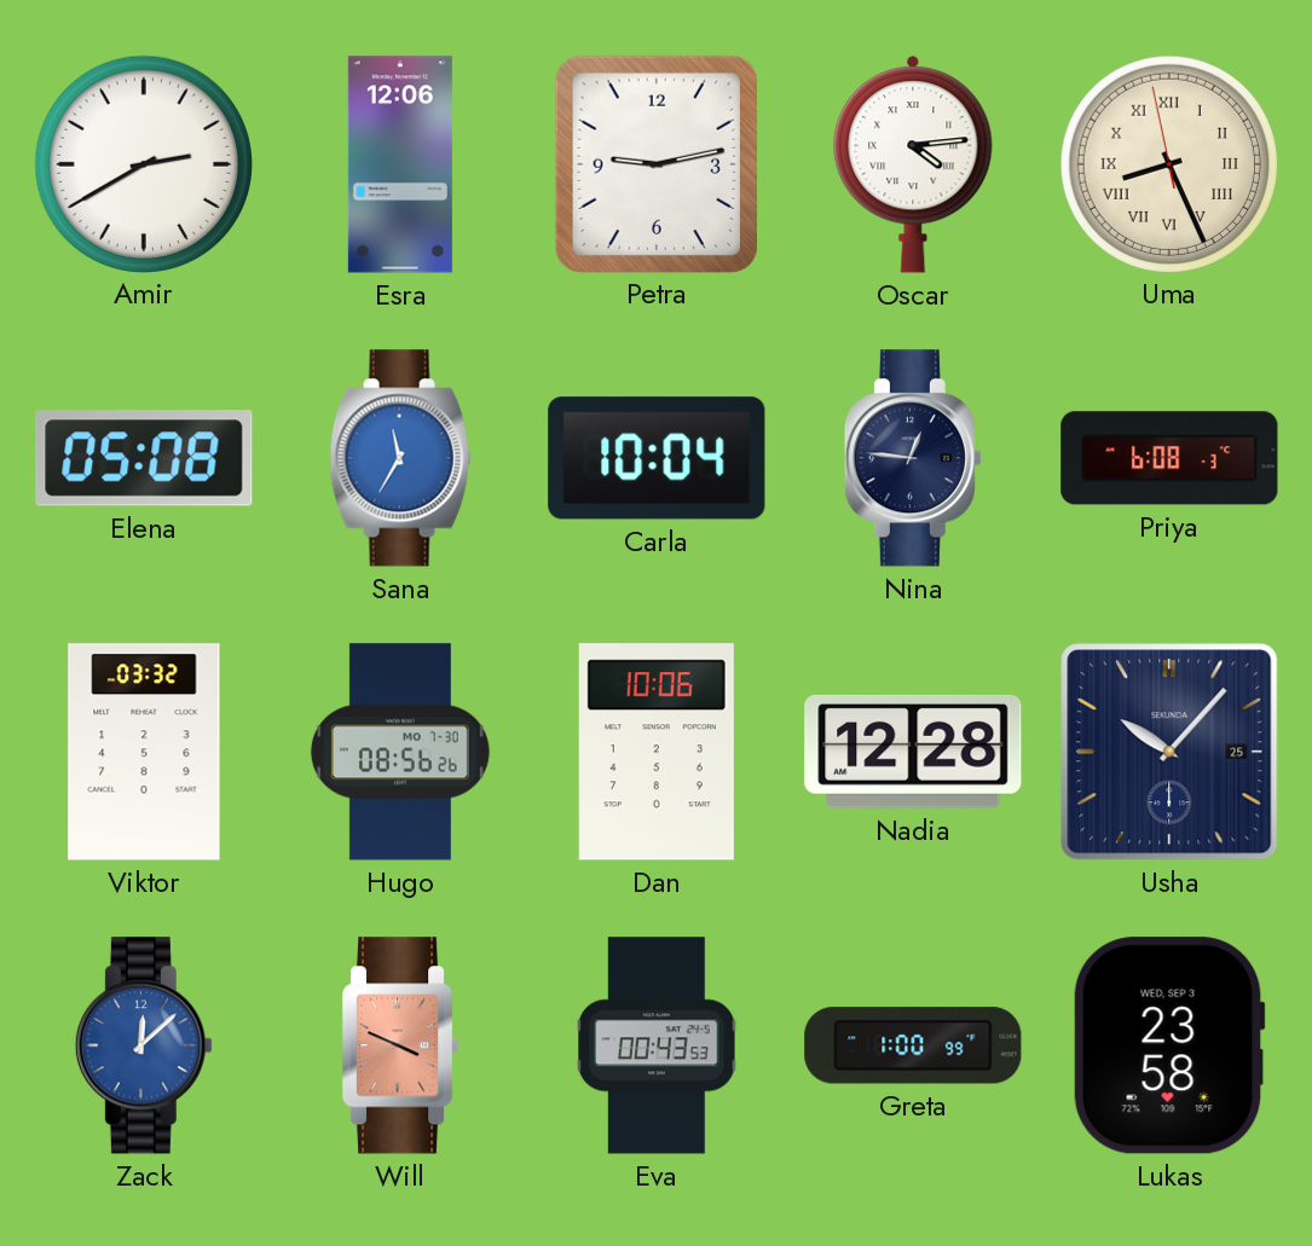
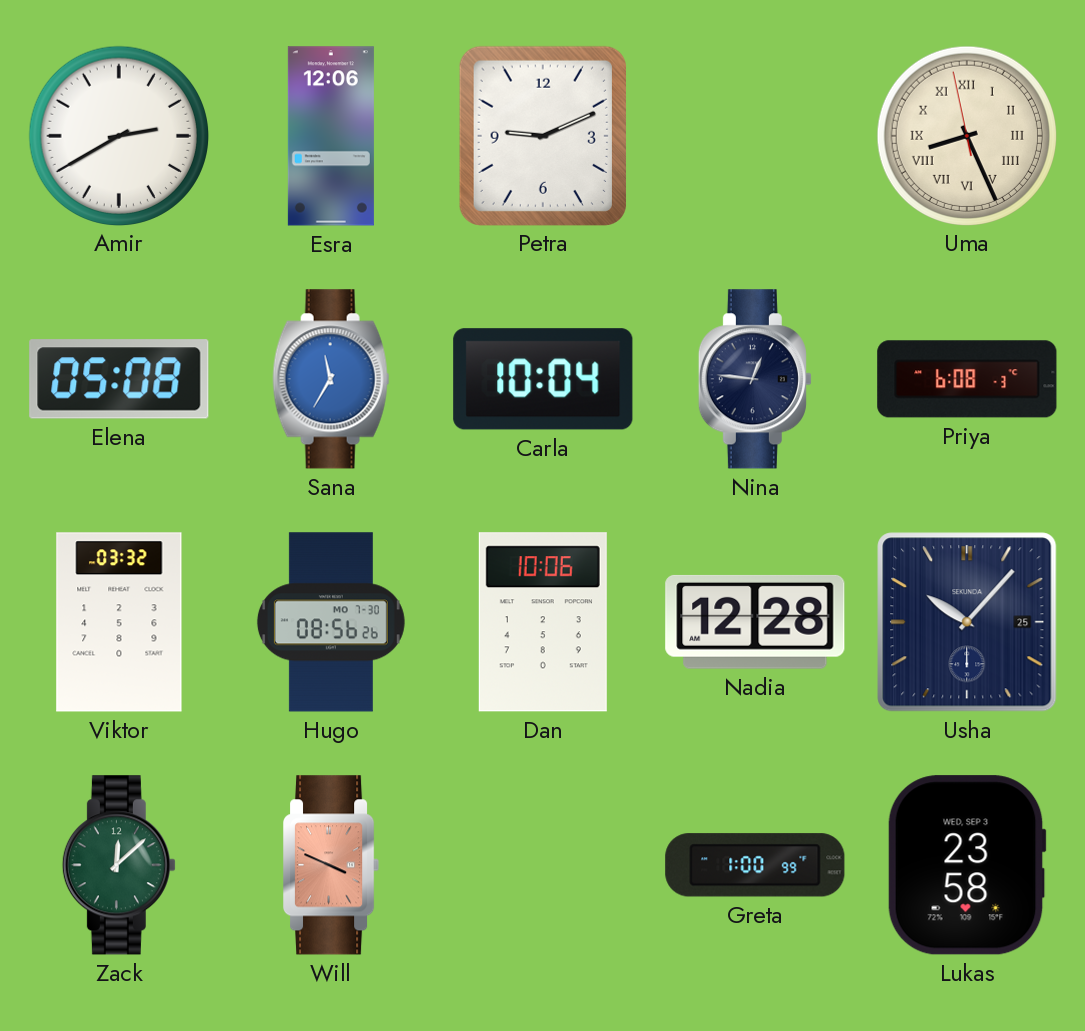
Petra: 9:13 -> 9:11 (543, 135)
Oscar: 4:14 -> none (913, 164)
Zack dial: blue -> green (119, 865)
Eva: 00:43 -> none (657, 1045)
